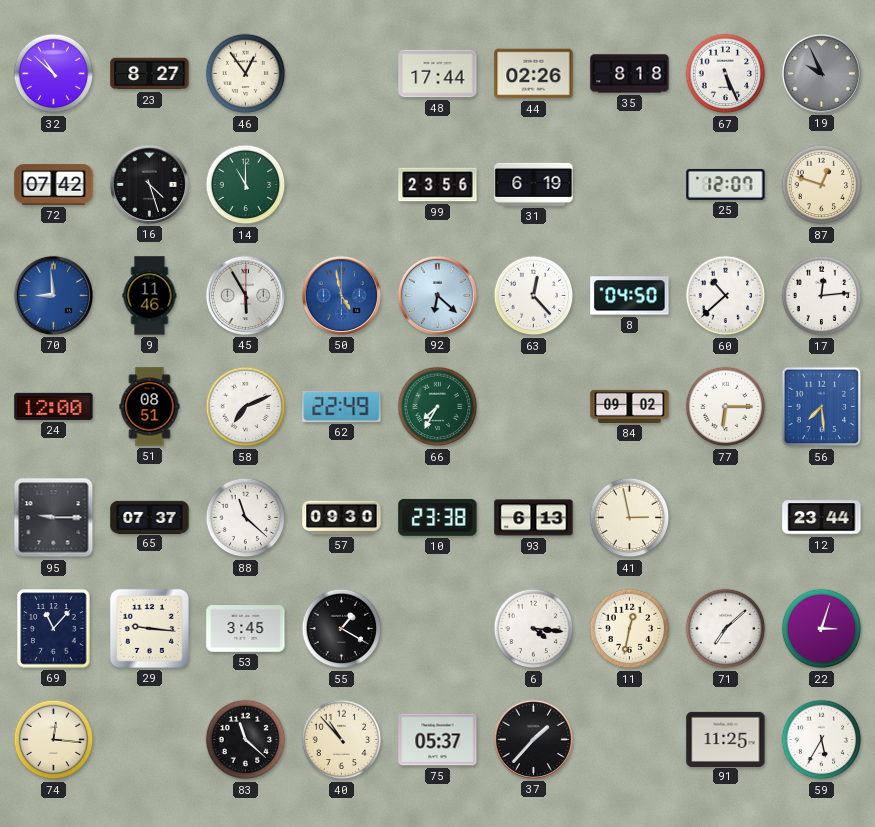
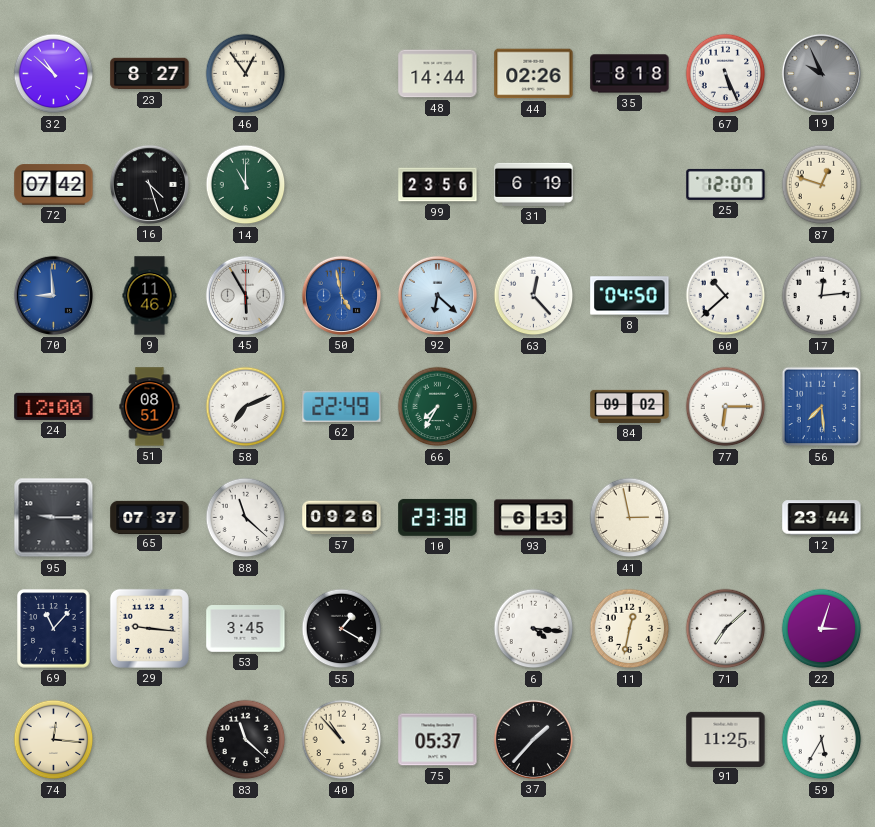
48: 17:44 -> 14:44 (438, 74)
57: 09:30 -> 09:26 (342, 518)
